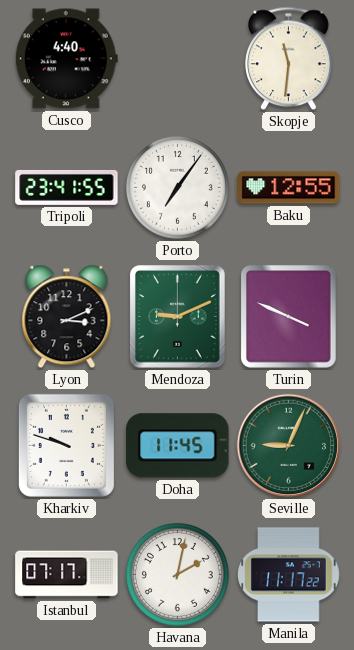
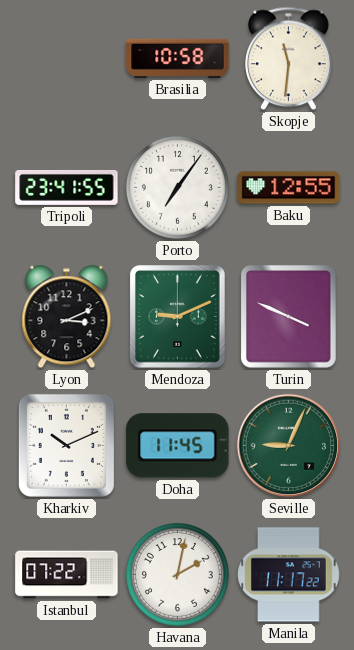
Cusco: 4:40 -> none (66, 59)
Brasilia: none -> 10:58 (178, 58)
Kharkiv: 9:48 -> 10:11 (66, 445)
Istanbul: 07:17 -> 07:22 (67, 575)
